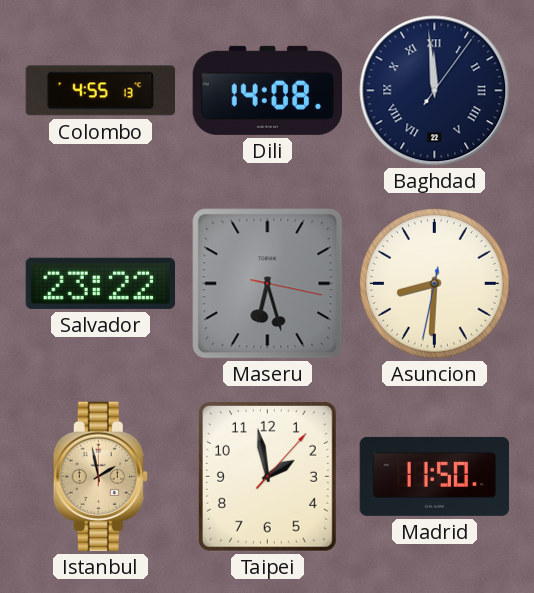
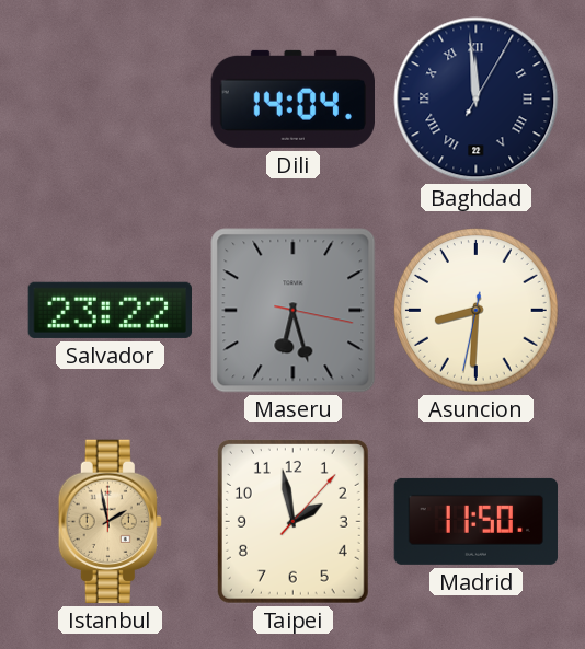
Colombo: 4:55 -> none (100, 91)
Dili: 14:08 -> 14:04 (292, 98)
Baghdad: 11:59:06 -> 11:59:05 (477, 100)
